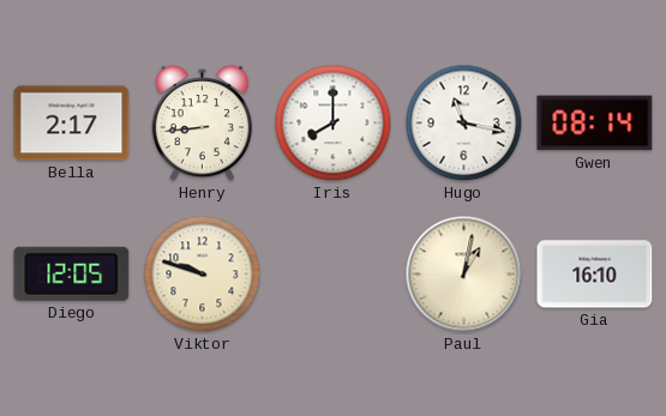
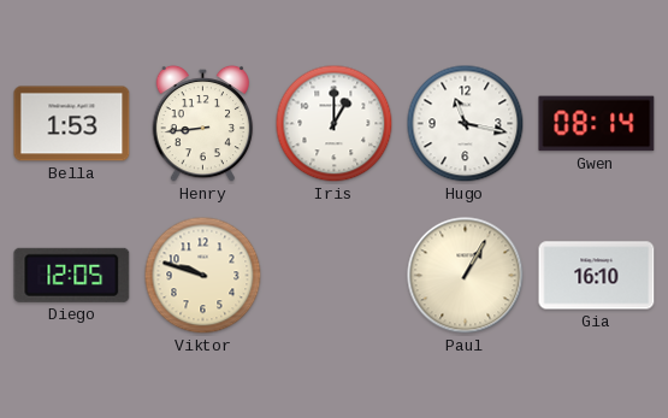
Bella: 2:17 -> 1:53 (72, 124)
Iris: 8:00 -> 1:00 (335, 124)
Paul: 1:02 -> 1:05 (466, 276)
